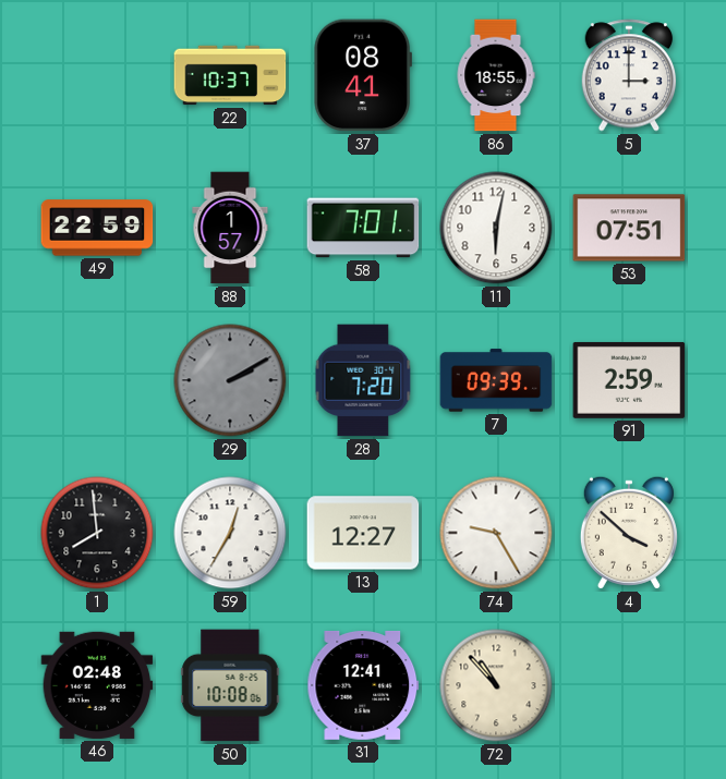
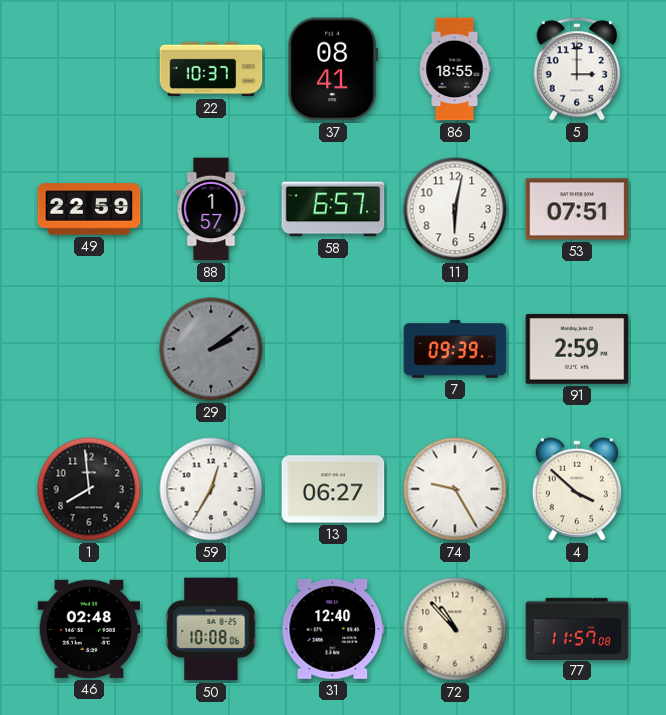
58: 7:01 -> 6:57 (333, 209)
29: 2:10 -> 2:09 (211, 349)
28: 7:20 -> none (363, 380)
13: 12:27 -> 06:27 (333, 489)
31: 12:41 -> 12:40 (333, 629)
77: none -> 11:57 (577, 628)
